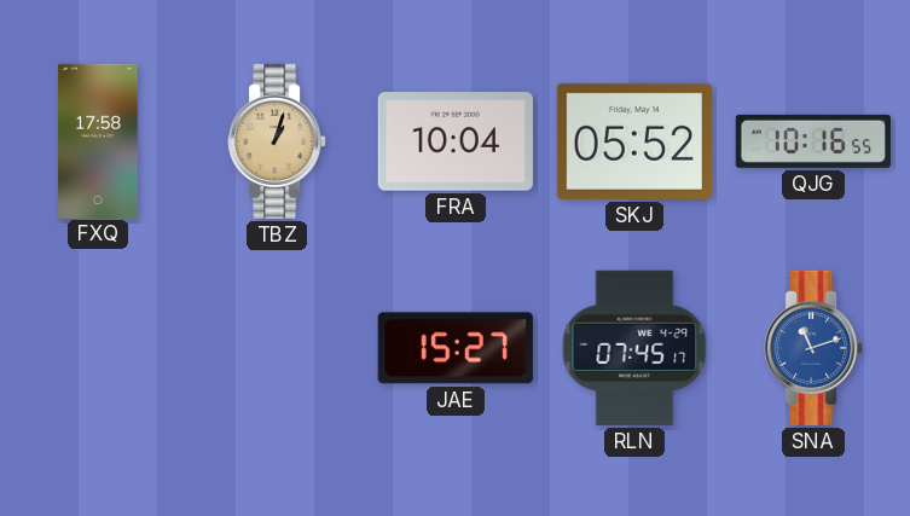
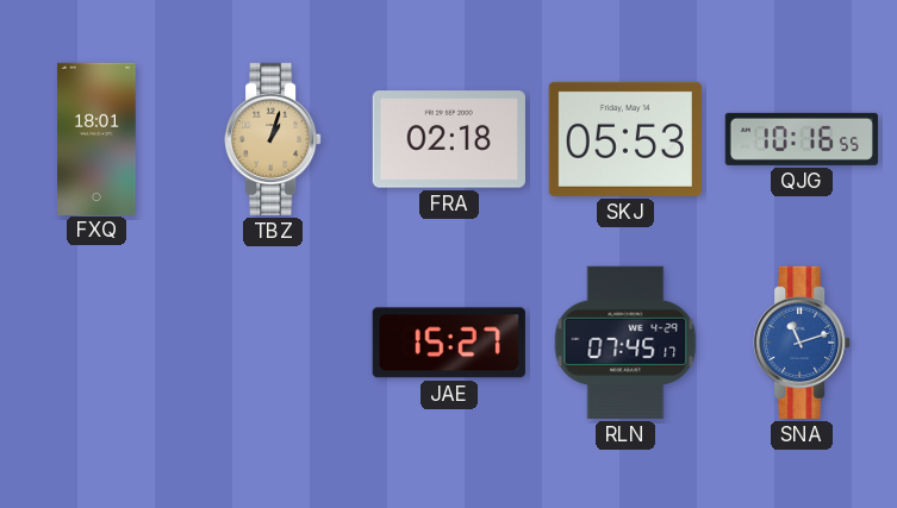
FXQ: 17:58 -> 18:01 (96, 138)
FRA: 10:04 -> 02:18 (449, 139)
SKJ: 05:52 -> 05:53 (625, 139)
